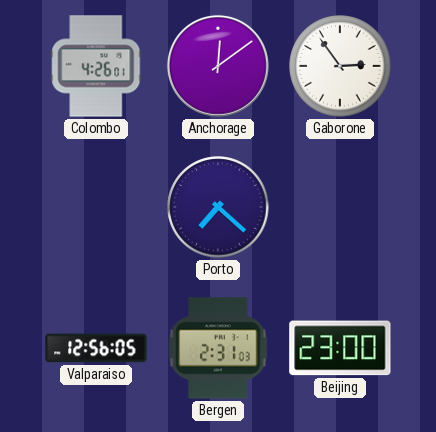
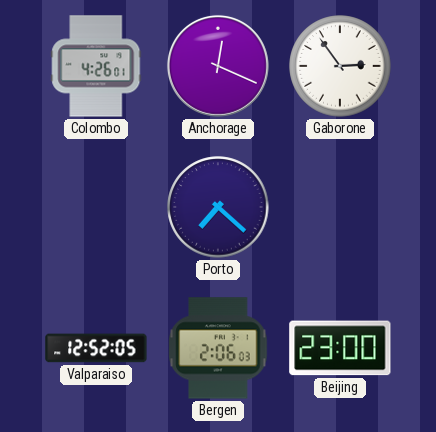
Anchorage: 12:09 -> 12:19 (218, 66)
Valparaiso: 12:56 -> 12:52 (96, 348)
Bergen: 2:31 -> 2:06 (218, 348)
